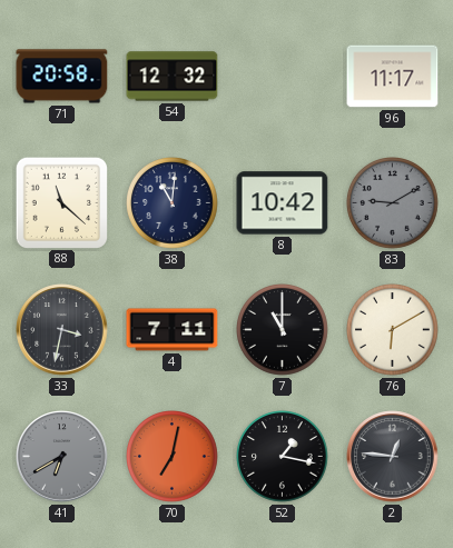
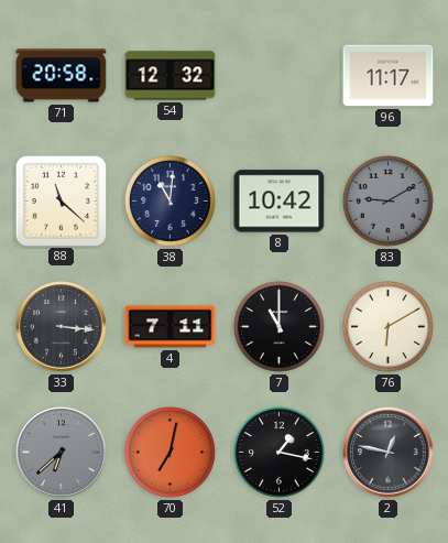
33: 3:32 -> 3:16 (62, 327)
41: 6:40 -> 6:38 (62, 453)
2: 12:46 -> 12:47 (389, 453)
